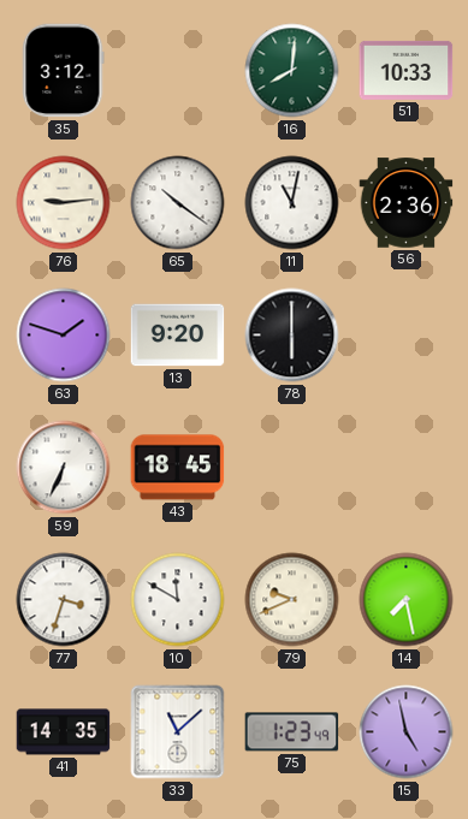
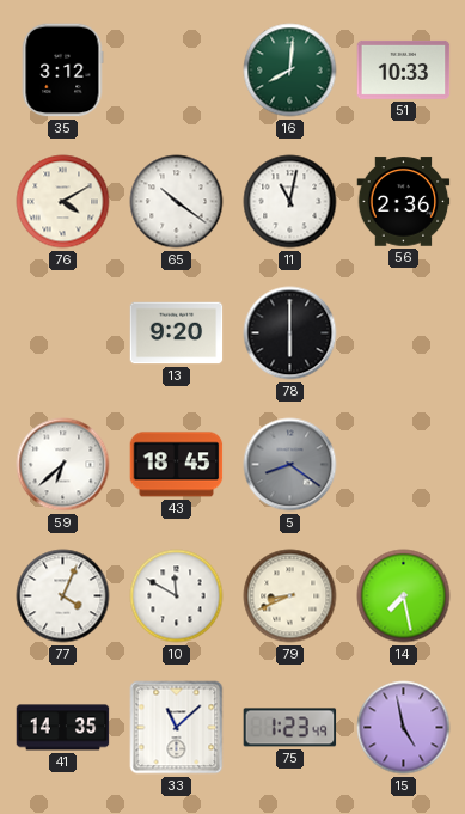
76: 9:14 -> 4:10 (63, 202)
63: 1:48 -> none (64, 336)
59: 6:34 -> 6:38 (63, 465)
5: none -> 8:21 (290, 465)
77: 3:33 -> 4:04 (63, 596)
79: 9:41 -> 8:41 (290, 596)
